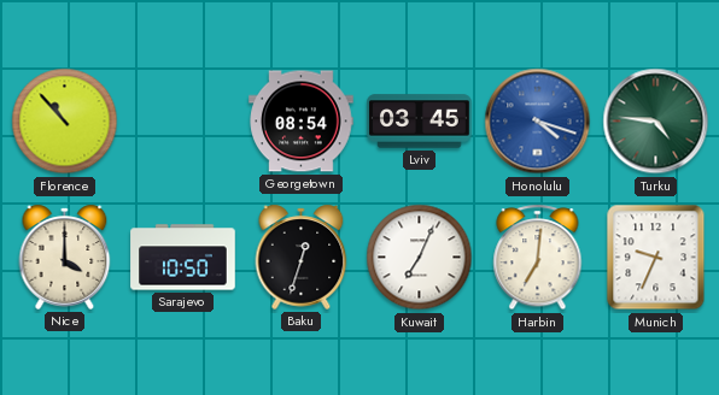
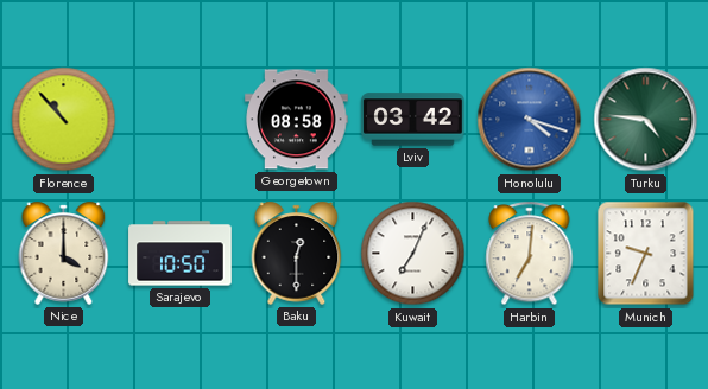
Georgetown: 08:54 -> 08:58 (297, 120)
Lviv: 03:45 -> 03:42 (413, 120)
Baku: 12:33 -> 12:30 (297, 253)
